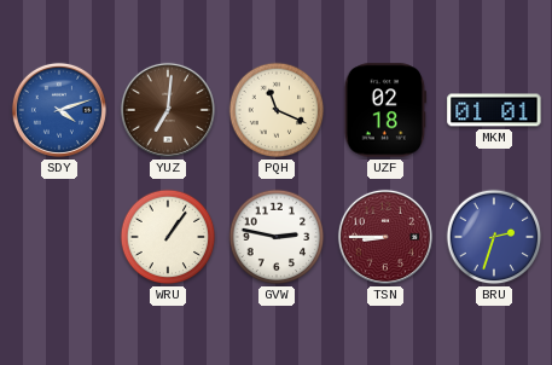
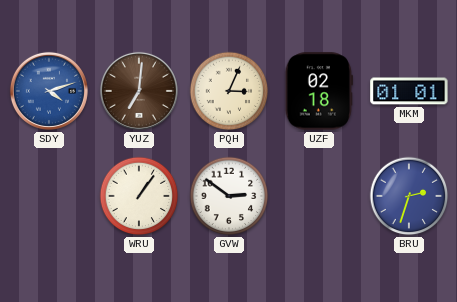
PQH: 11:19 -> 3:04 (229, 91)
GVW: 2:47 -> 2:51 (229, 196)
TSN: 8:45 -> none (385, 237)
